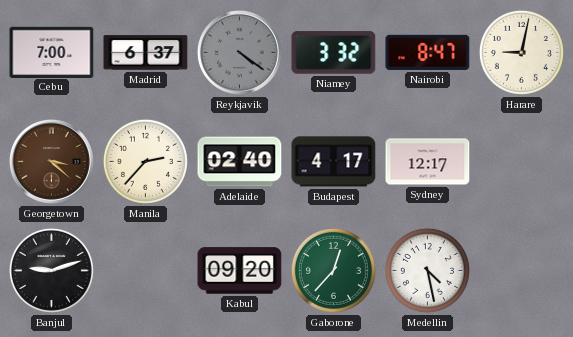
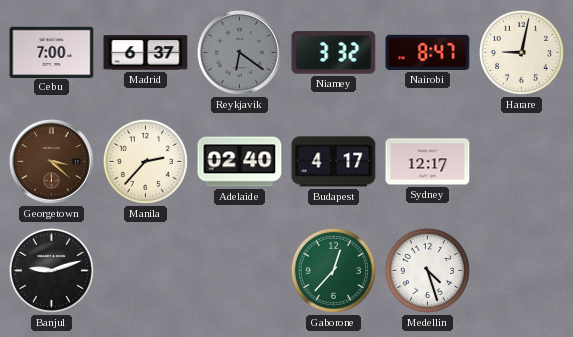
Reykjavik: 4:21 -> 6:21 (239, 52)
Kabul: 09:20 -> none (240, 271)
Medellin: 4:28 -> 4:27 (427, 270)
